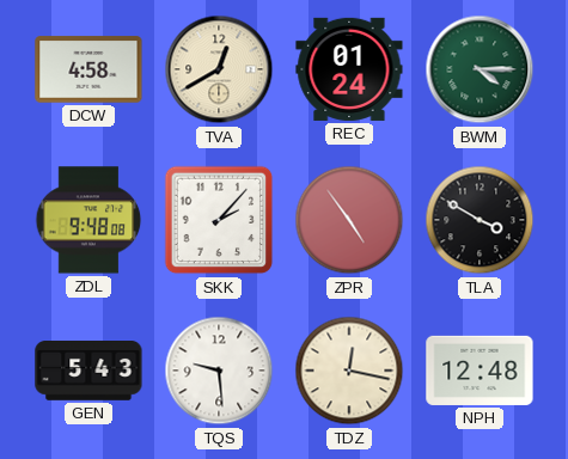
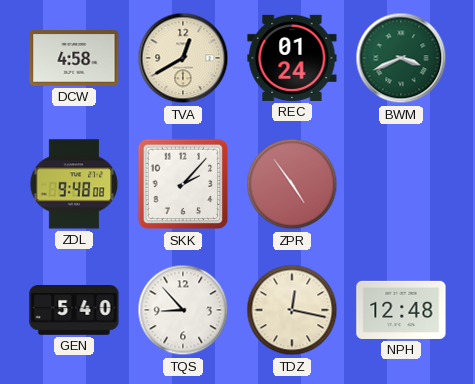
BWM: 4:15 -> 3:41 (401, 58)
TLA: 3:50 -> none (480, 220)
GEN: 5:43 -> 5:40 (74, 311)
TQS: 9:29 -> 8:53 (183, 310)
